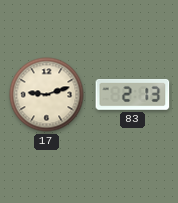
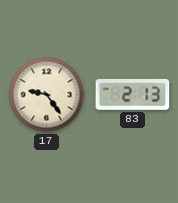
17: 9:12 -> 9:24 (47, 95)
